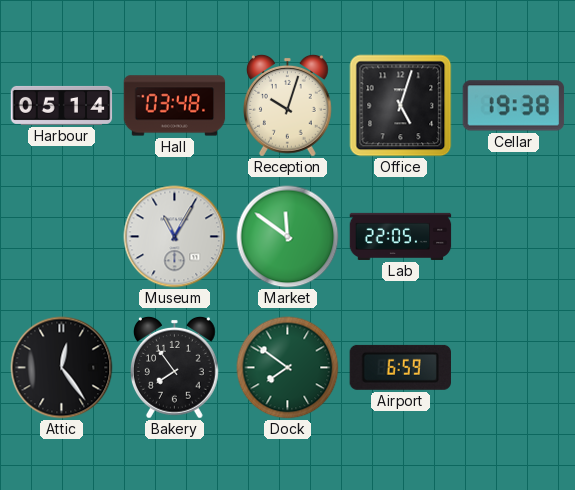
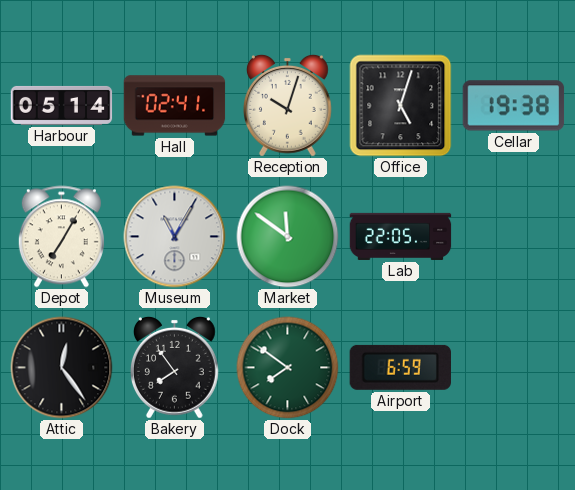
Hall: 03:48 -> 02:41 (175, 106)
Depot: none -> 7:05 (61, 237)
